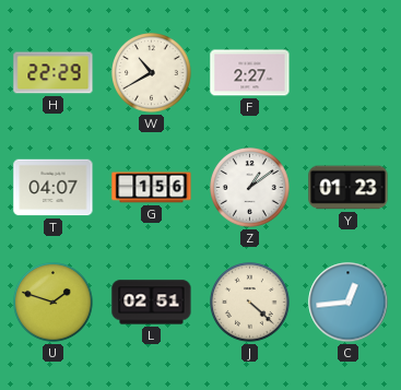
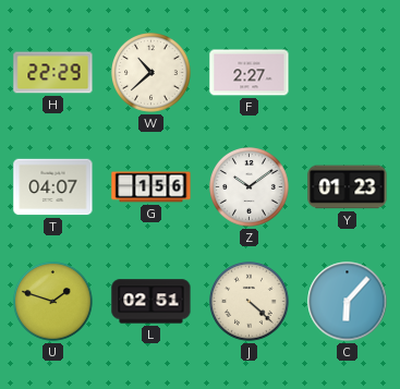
W: 10:40 -> 10:38 (151, 73)
Z: 1:09 -> 10:09 (250, 187)
C: 12:44 -> 6:07 (348, 302)
